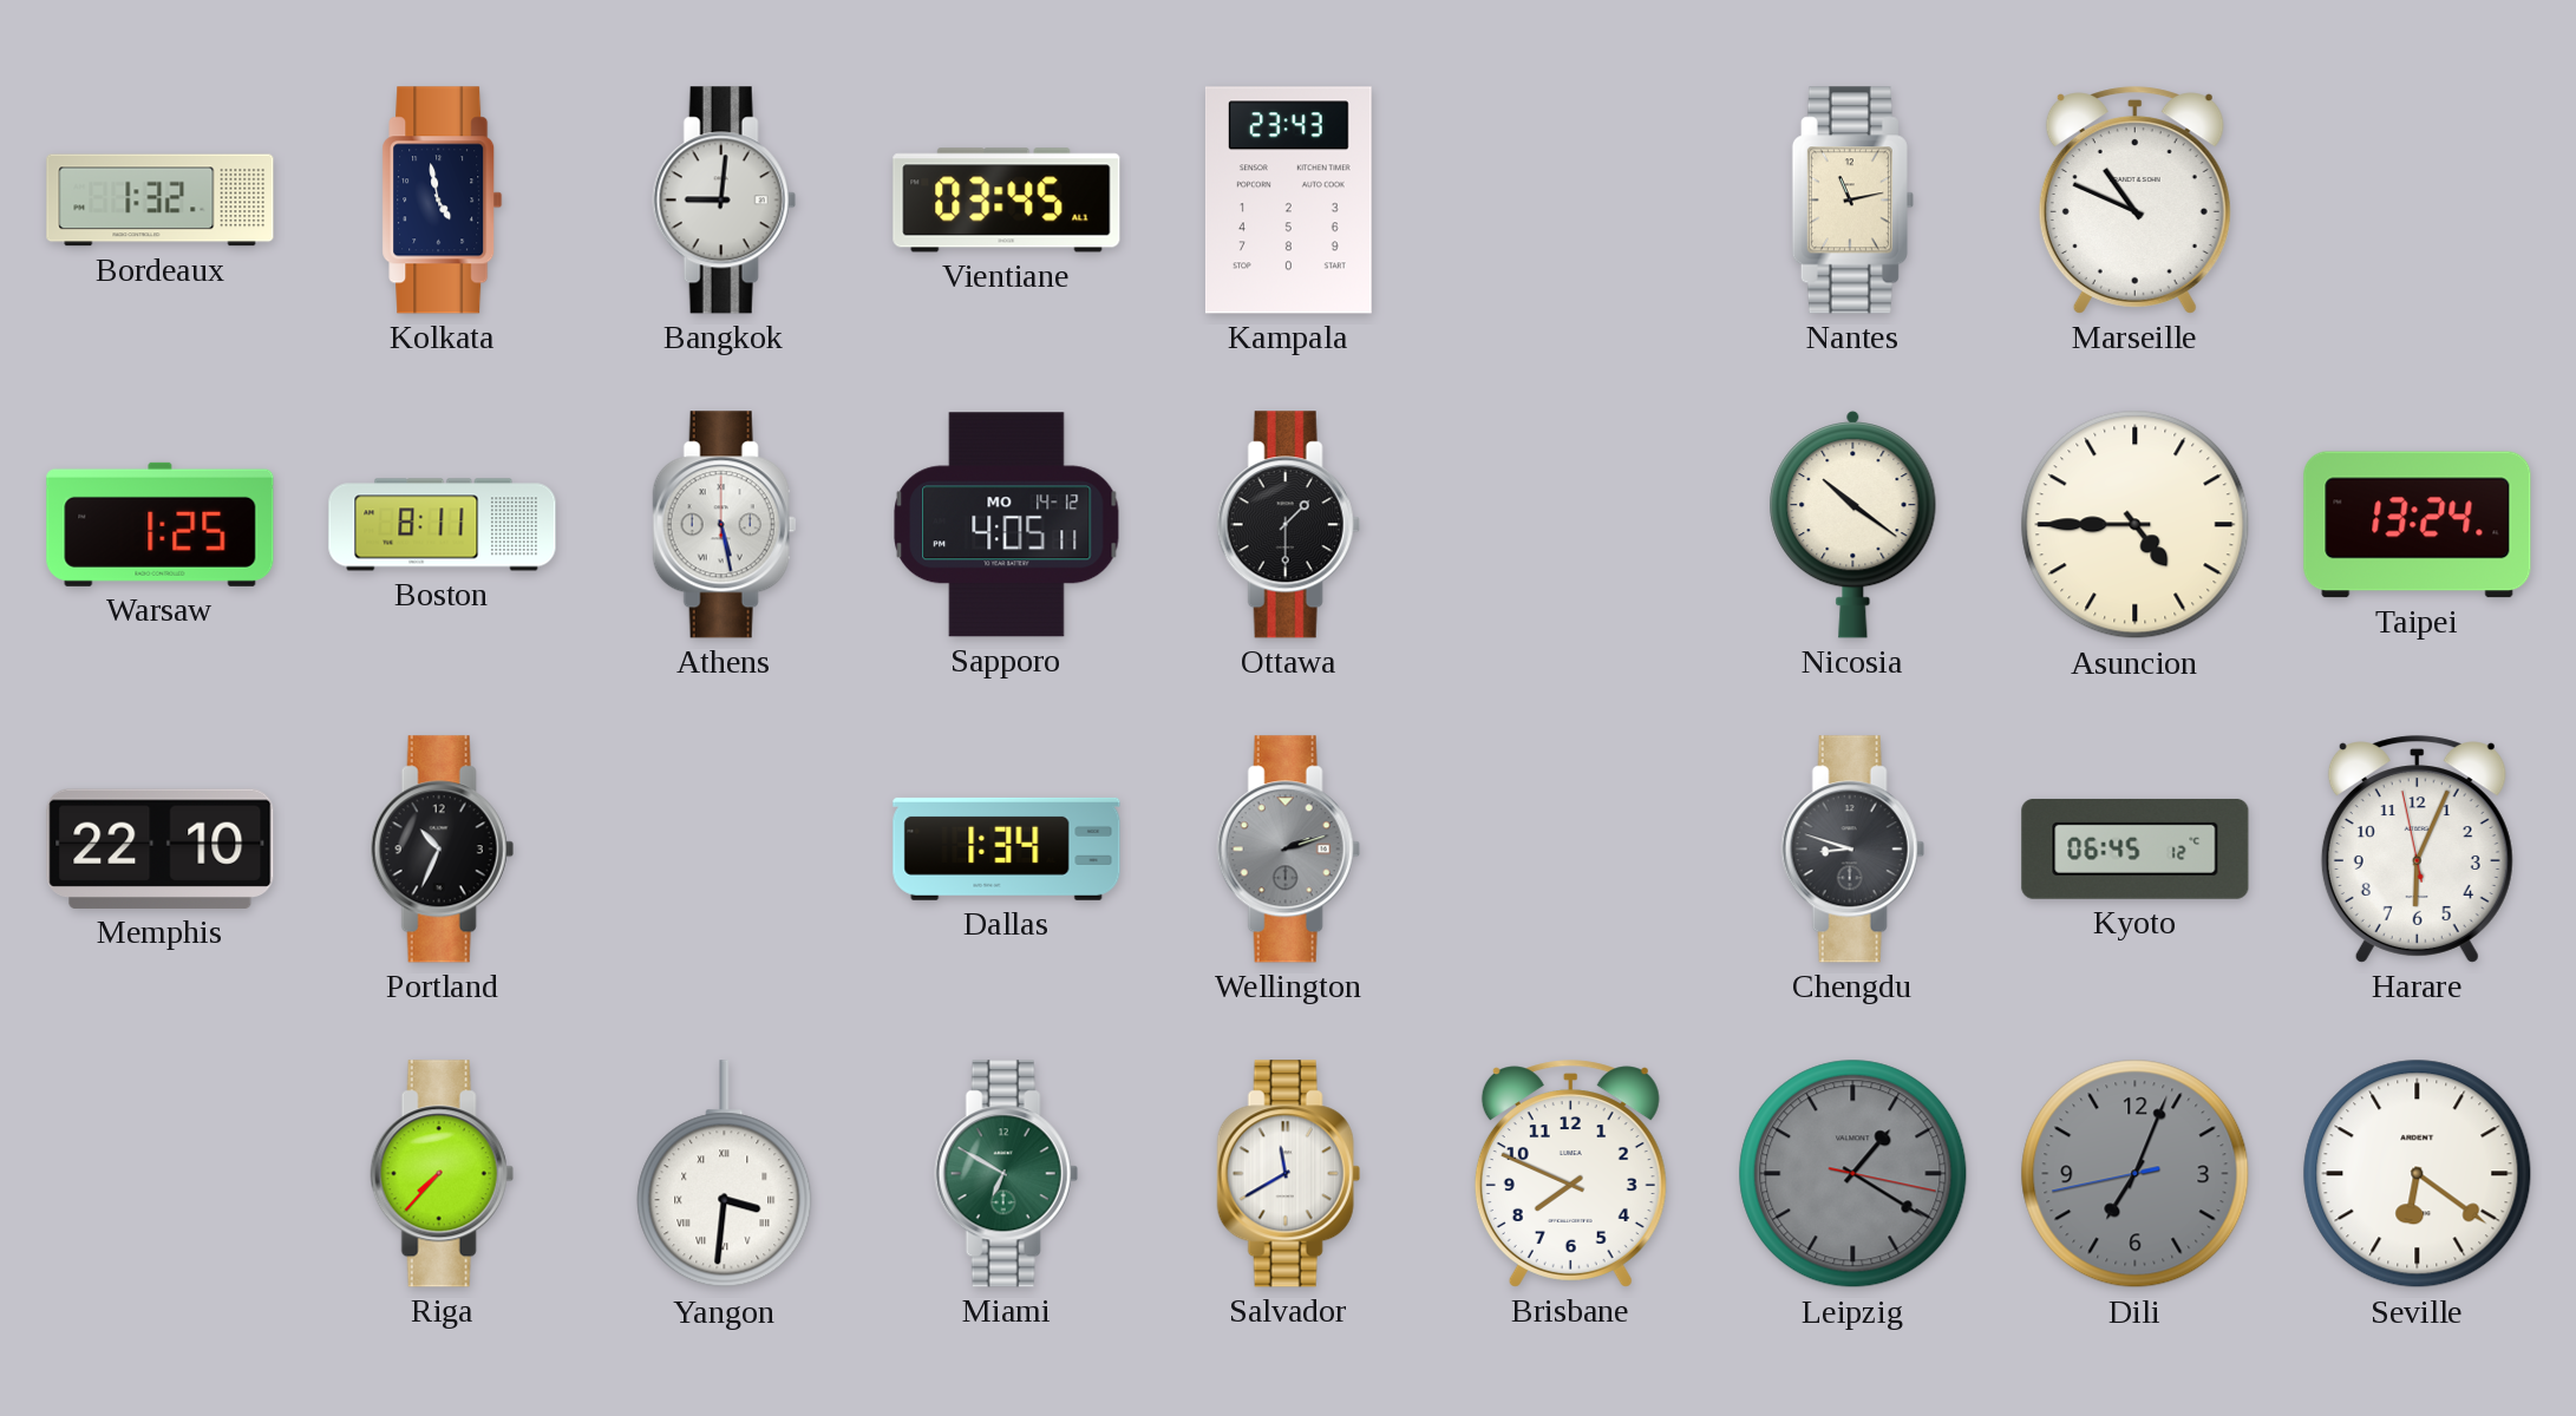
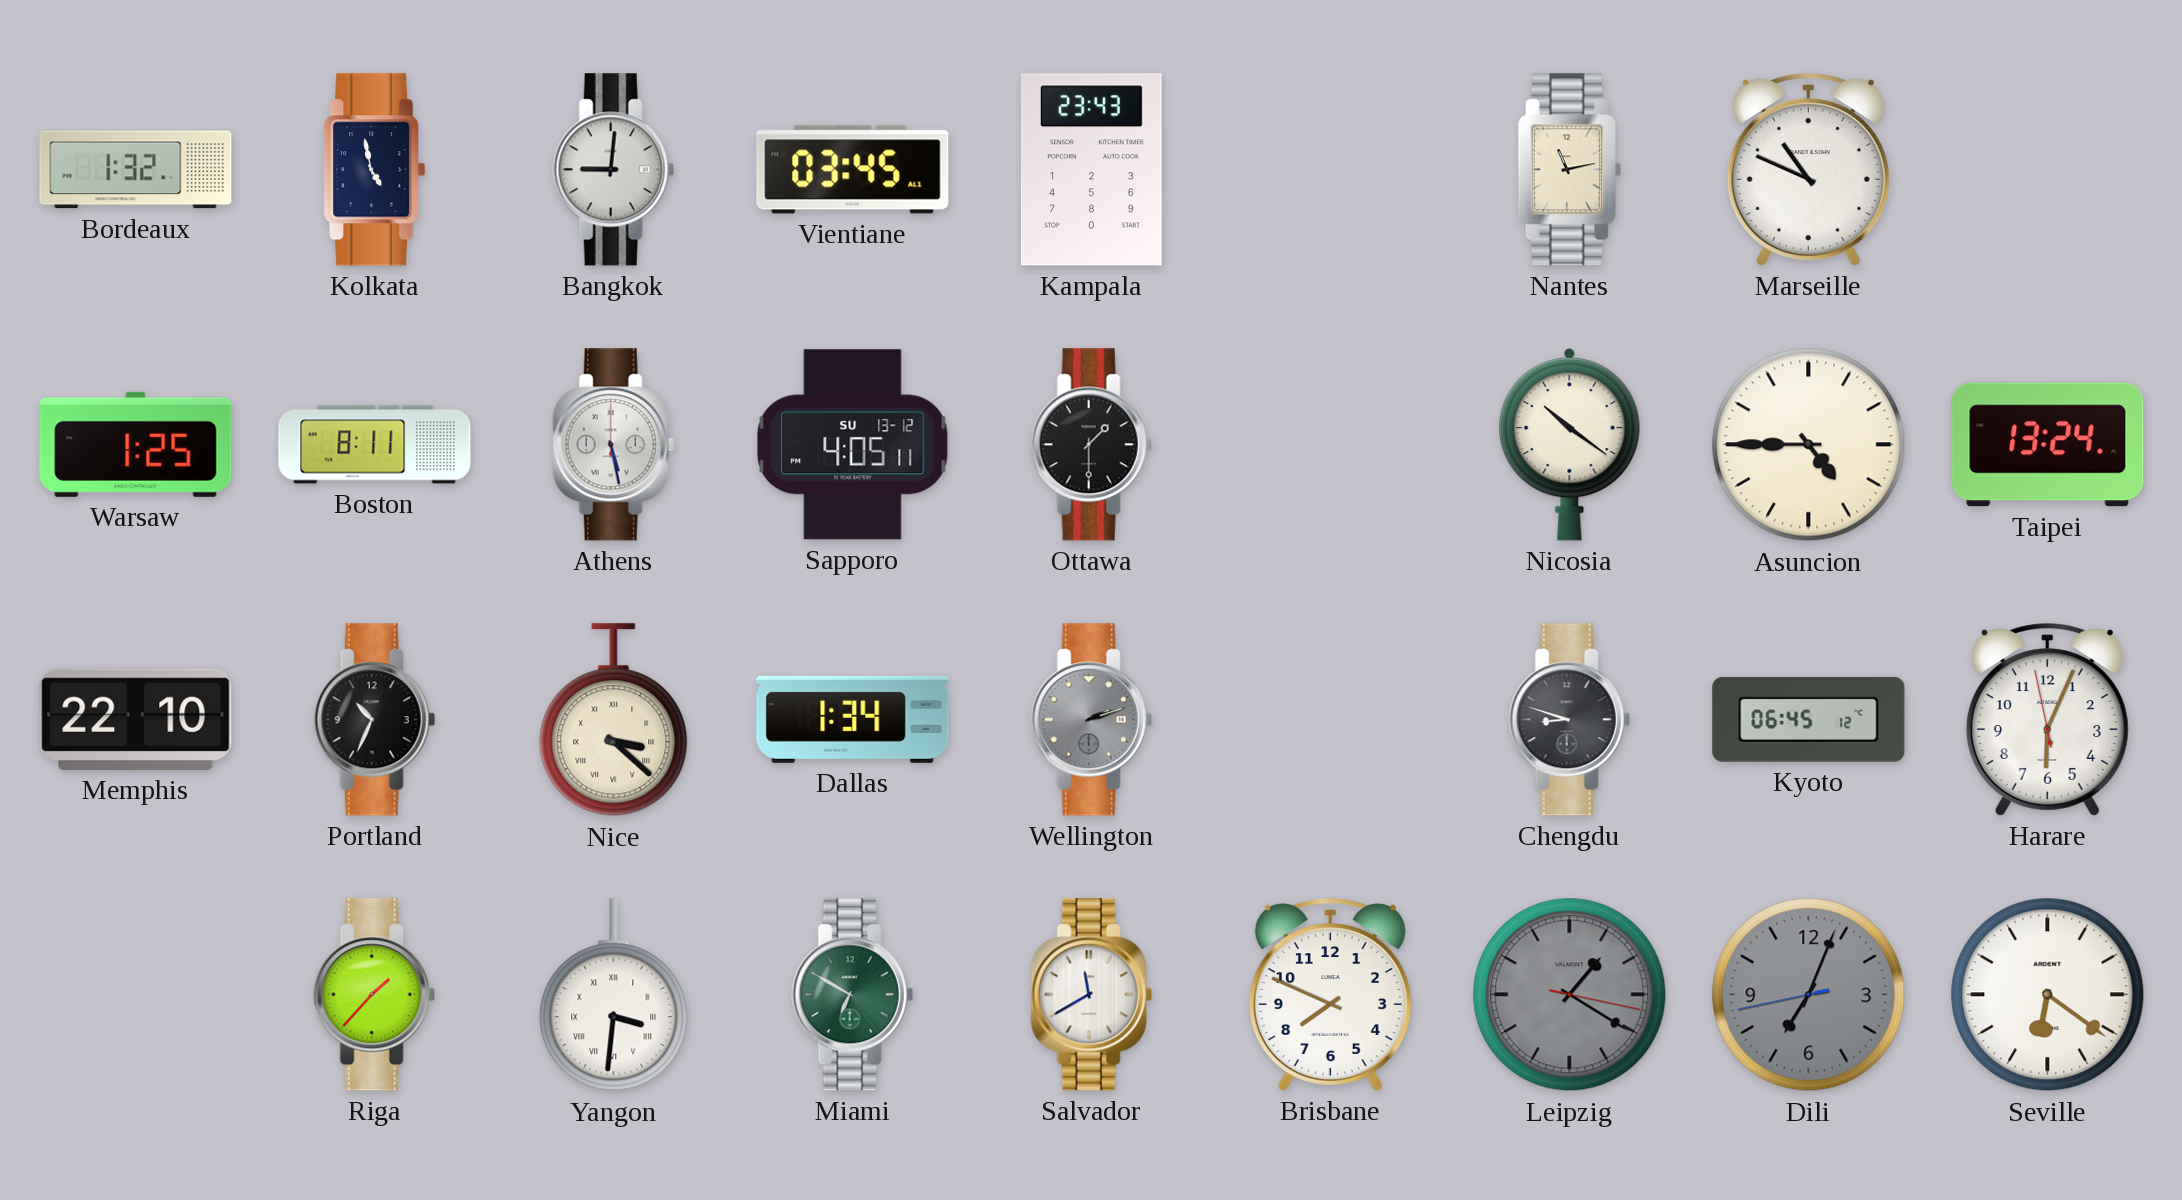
Sapporo date: MO 14-12 -> SU 13-12 (853, 445)
Nice: none -> 3:22 (614, 720)
Riga: 7:37 -> 1:37 (374, 995)
